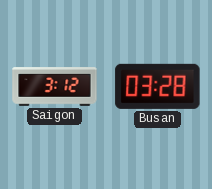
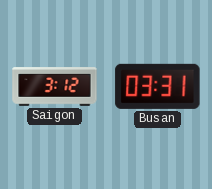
Busan: 03:28 -> 03:31 (158, 86)
